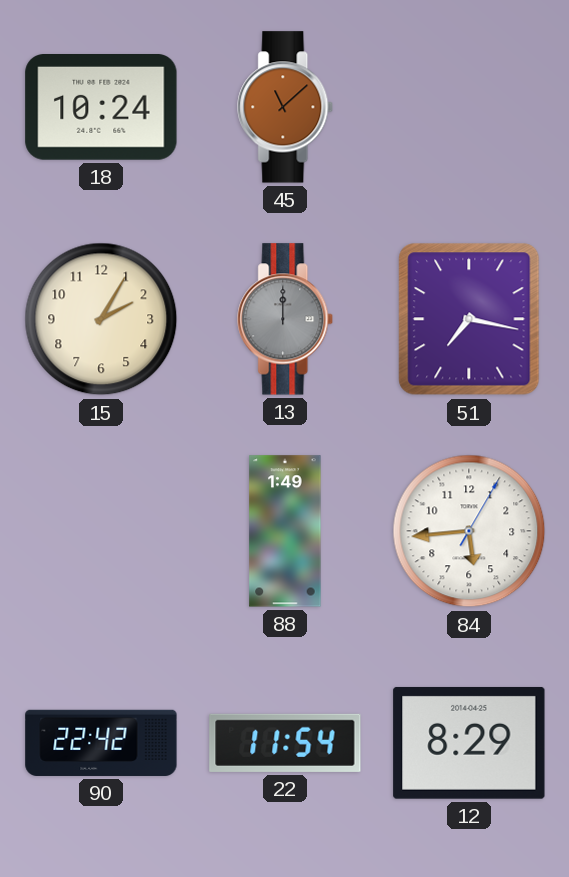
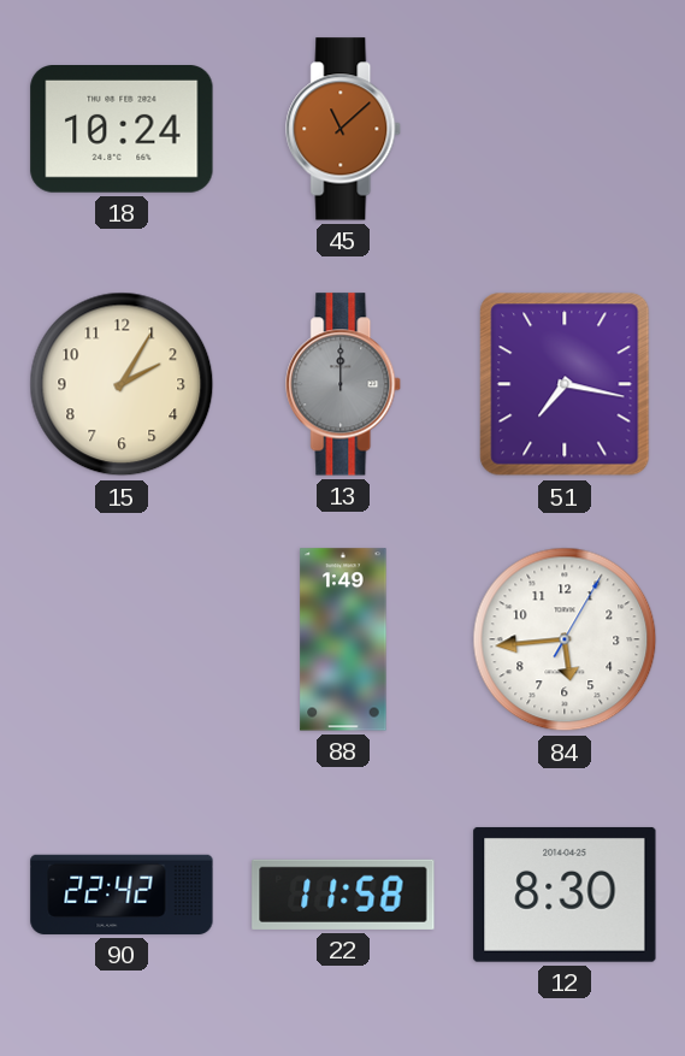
22: 11:54 -> 11:58 (343, 895)
12: 8:29 -> 8:30 (565, 895)
